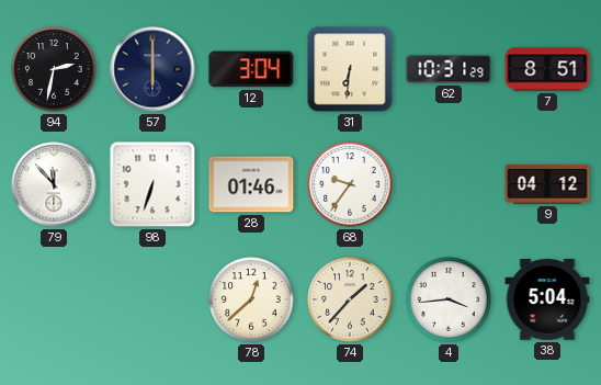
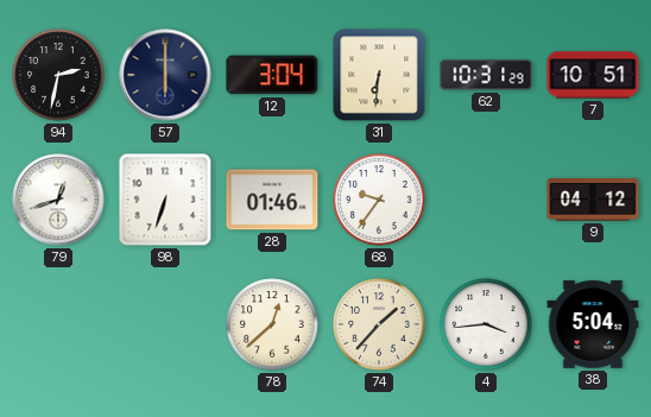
7: 8:51 -> 10:51 (593, 75)
79: 11:53 -> 12:42 (58, 200)
